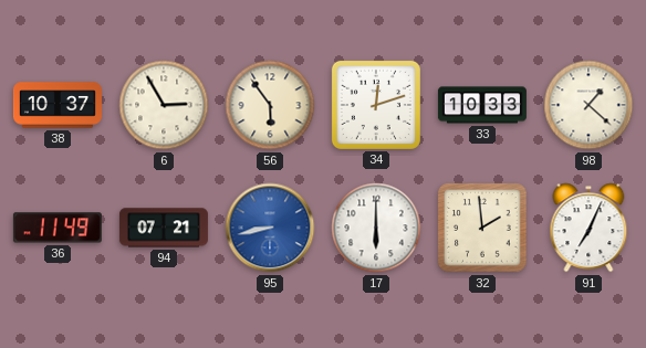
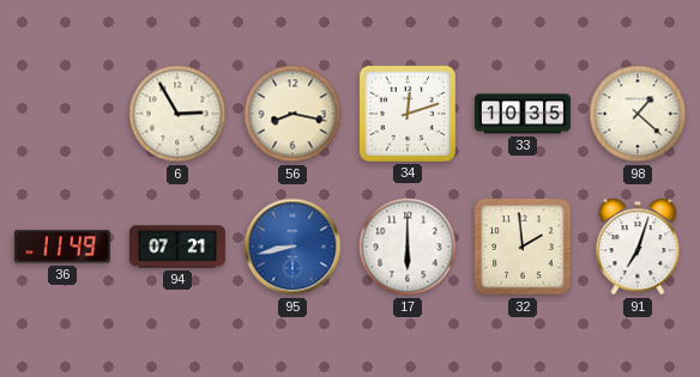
38: 10:37 -> none (58, 105)
56: 5:54 -> 8:17 (292, 114)
33: 10:33 -> 10:35 (523, 114)
91: 7:04 -> 7:03 (638, 247)
